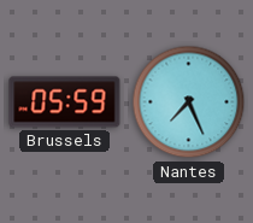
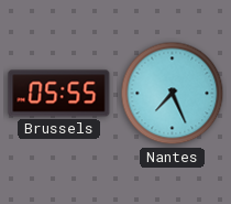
Brussels: 05:59 -> 05:55 (59, 94)
